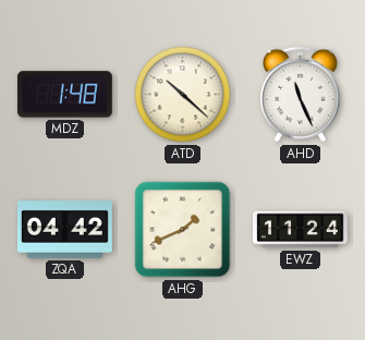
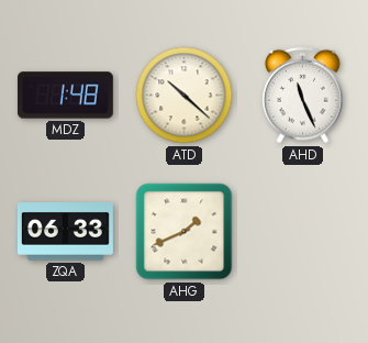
ZQA: 04:42 -> 06:33 (65, 232)
EWZ: 11:24 -> none (301, 230)
